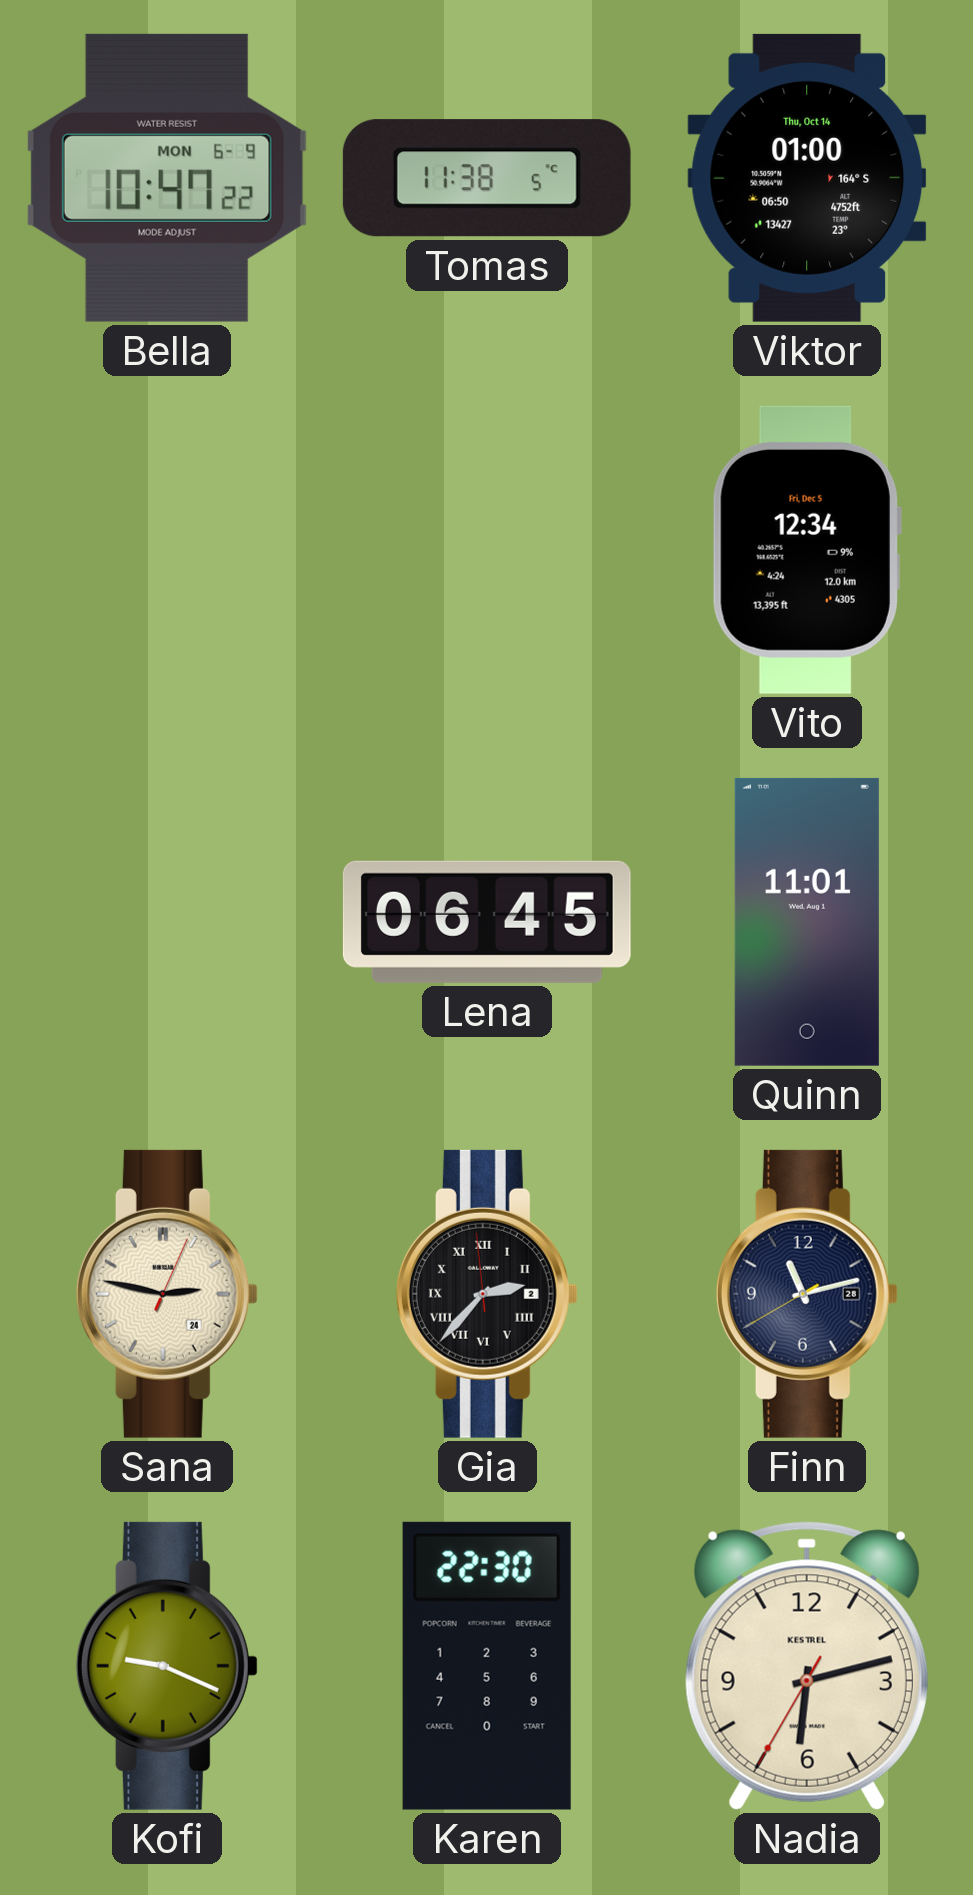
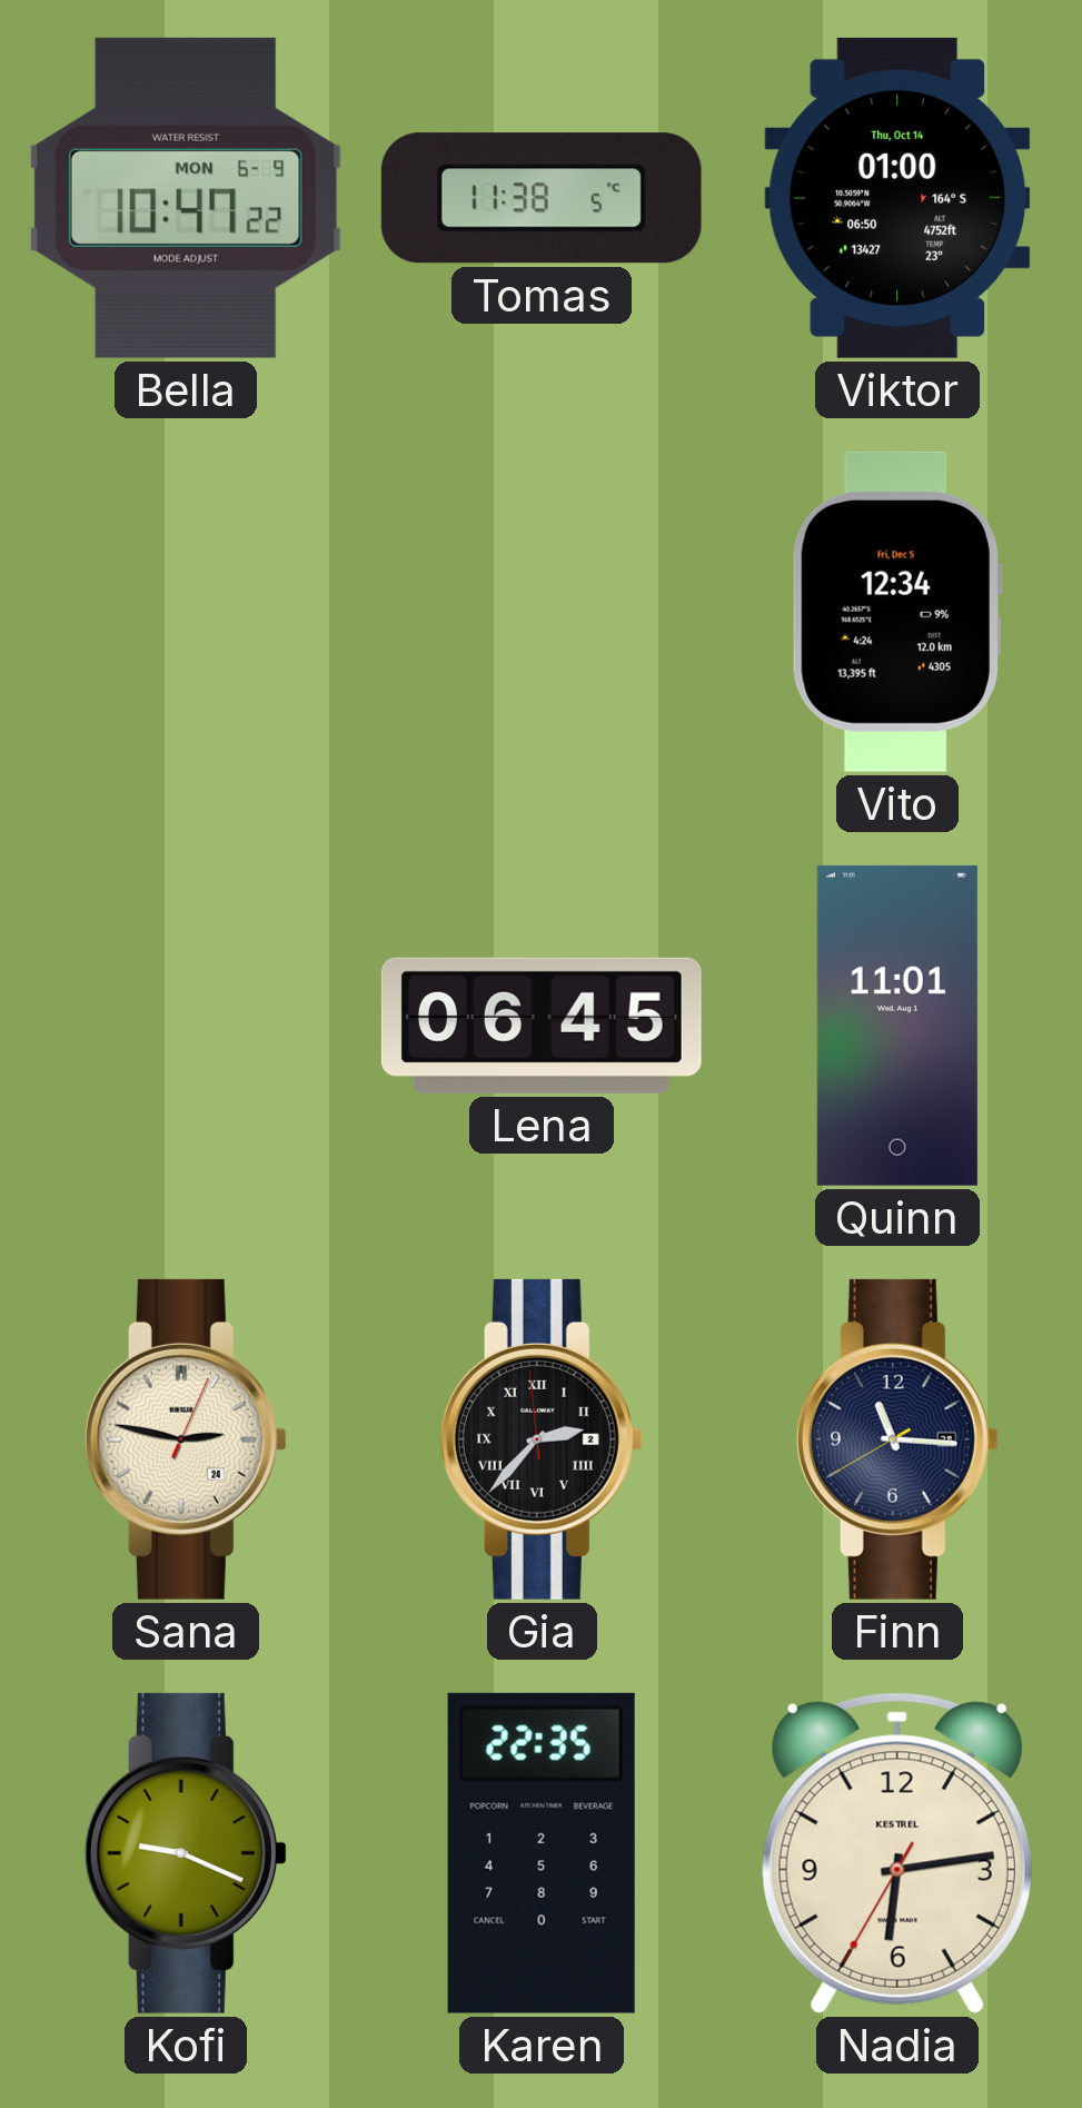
Finn: 11:12 -> 11:15 (897, 1439)
Karen: 22:30 -> 22:35 (542, 1853)
Nadia: 6:12 -> 6:13 (897, 1853)
